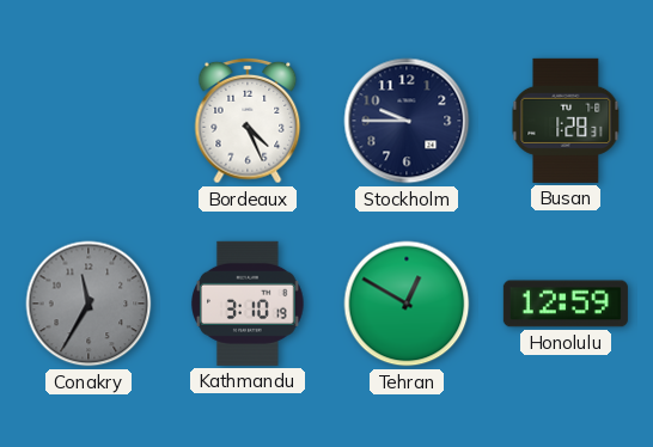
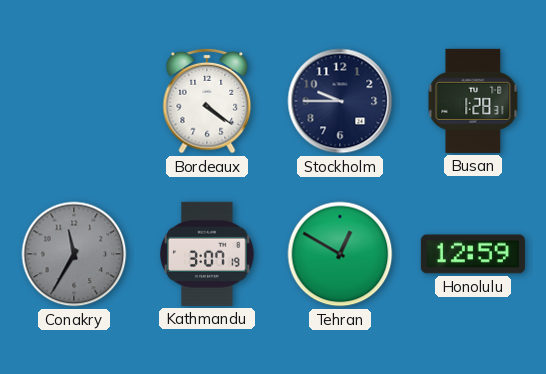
Bordeaux: 4:26 -> 4:21 (207, 101)
Kathmandu: 3:10 -> 3:07 (208, 254)
